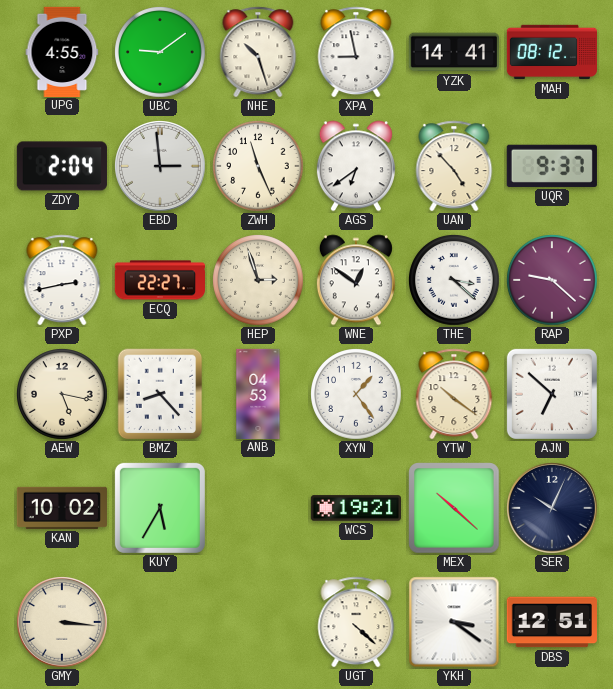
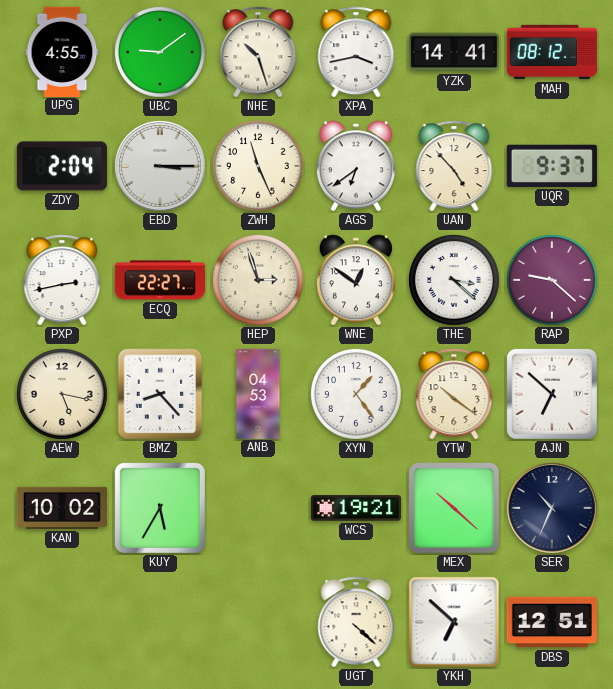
XPA: 8:58 -> 3:43 (356, 52)
EBD: 2:59 -> 3:15 (161, 167)
SER: 10:04 -> 10:34 (553, 509)
GMY: 3:16 -> none (63, 623)
YKH: 3:21 -> 6:52 (454, 622)
